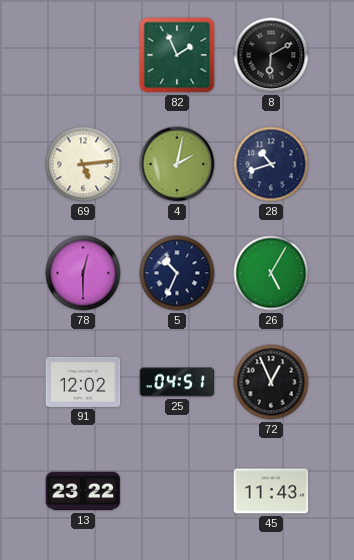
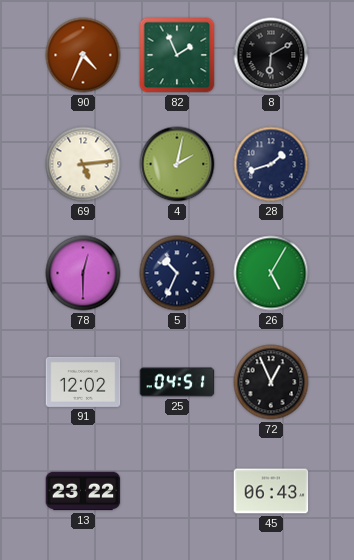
90: none -> 4:34 (83, 55)
28: 10:42 -> 1:42 (271, 164)
45: 11:43 -> 06:43 (271, 491)
